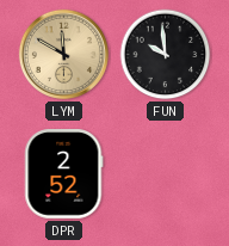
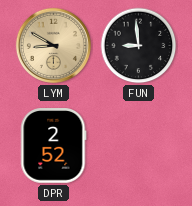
LYM: 11:50 -> 8:50 (53, 45)
FUN: 9:59 -> 8:59 (139, 46)
